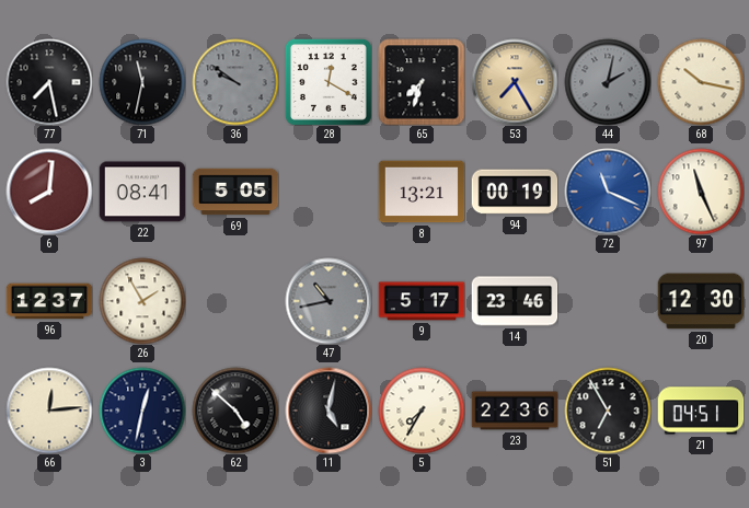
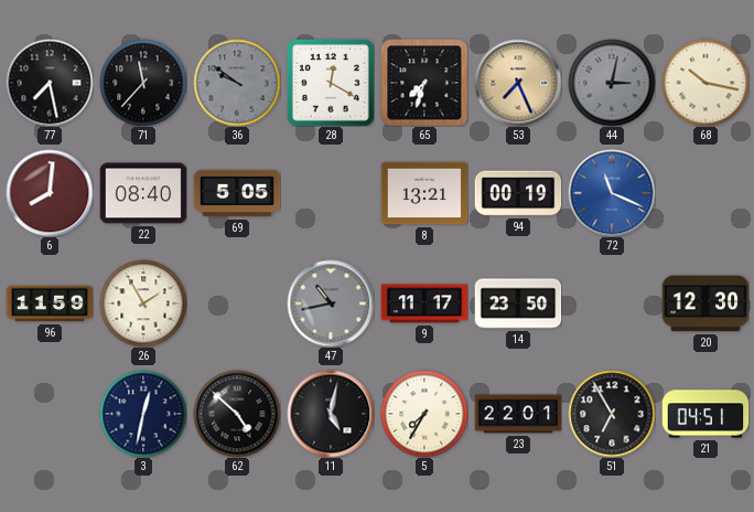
71: 11:32 -> 11:37 (143, 83)
53: 7:25 -> 7:26 (518, 83)
44: 2:02 -> 3:02 (612, 83)
22: 08:41 -> 08:40 (143, 193)
97: 11:26 -> none (701, 192)
96: 12:37 -> 11:59 (50, 303)
9: 5:17 -> 11:17 (424, 303)
14: 23:46 -> 23:50 (518, 303)
66: 12:14 -> none (49, 411)
23: 22:36 -> 22:01 (518, 414)
